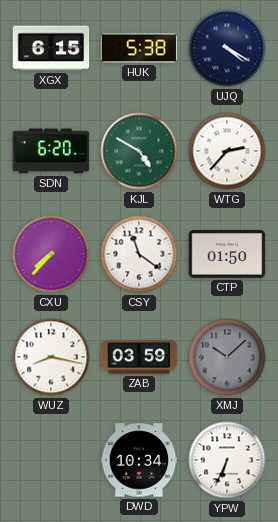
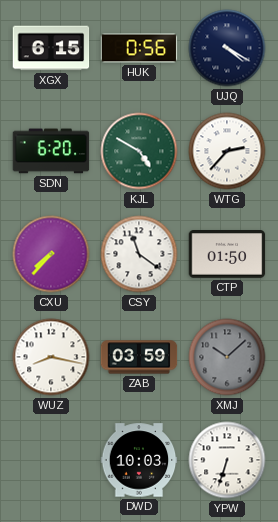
HUK: 5:38 -> 0:56 (139, 48)
DWD: 10:34 -> 10:03 (139, 460)
YPW: 6:34 -> 6:33 (227, 460)
